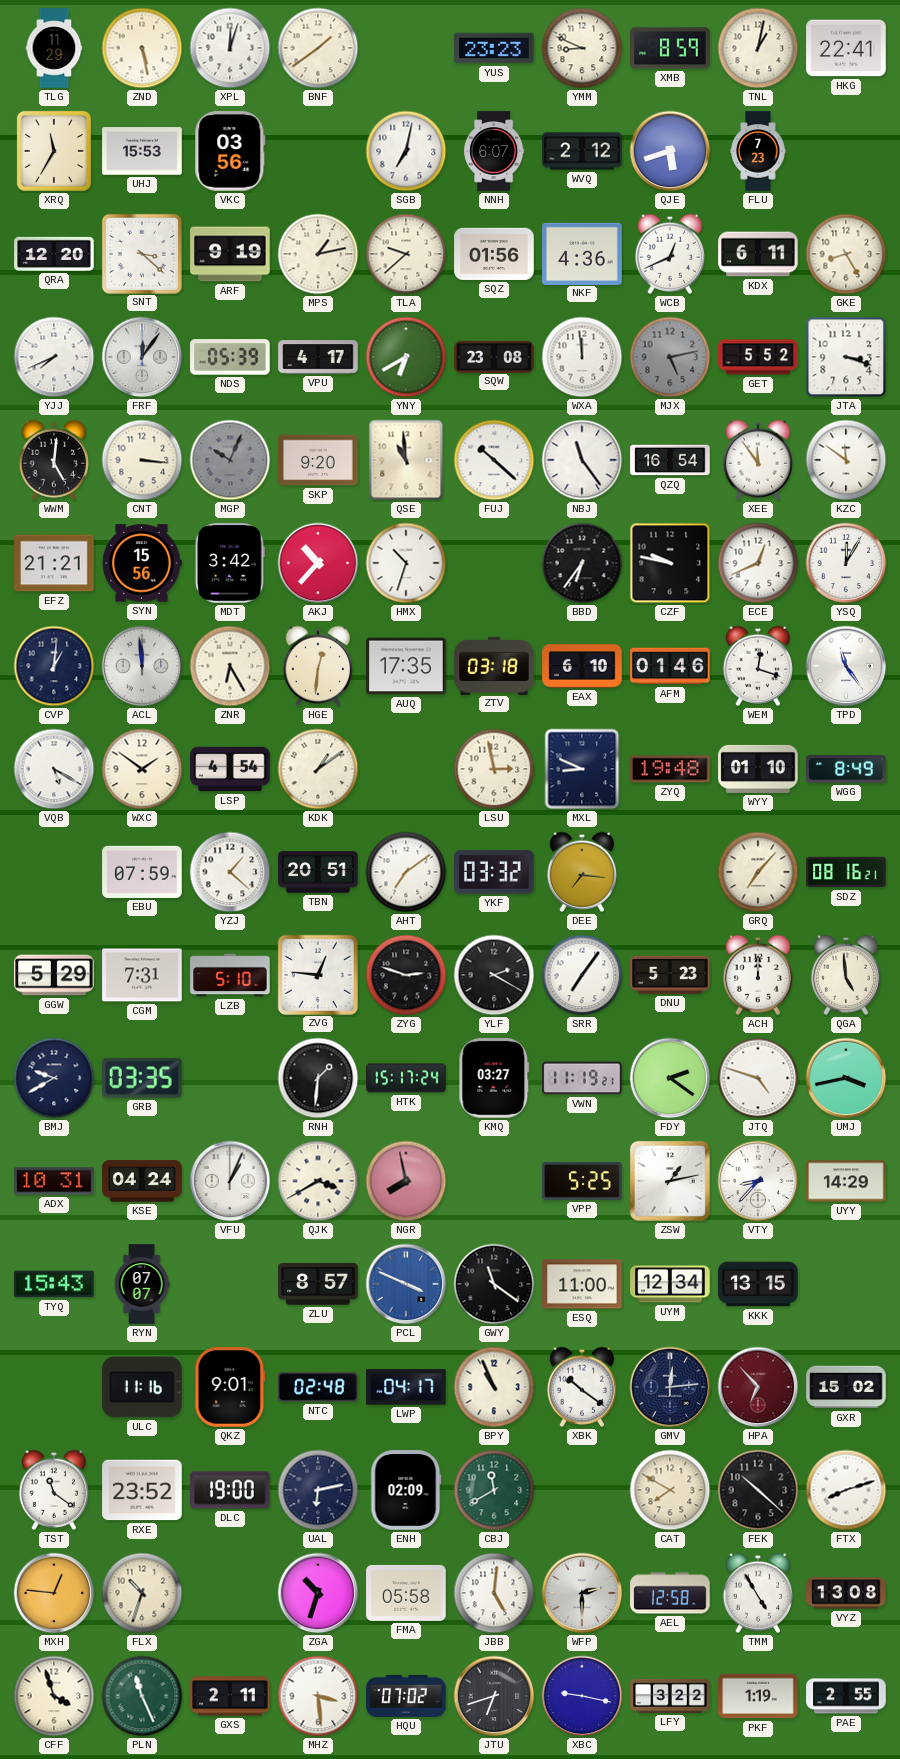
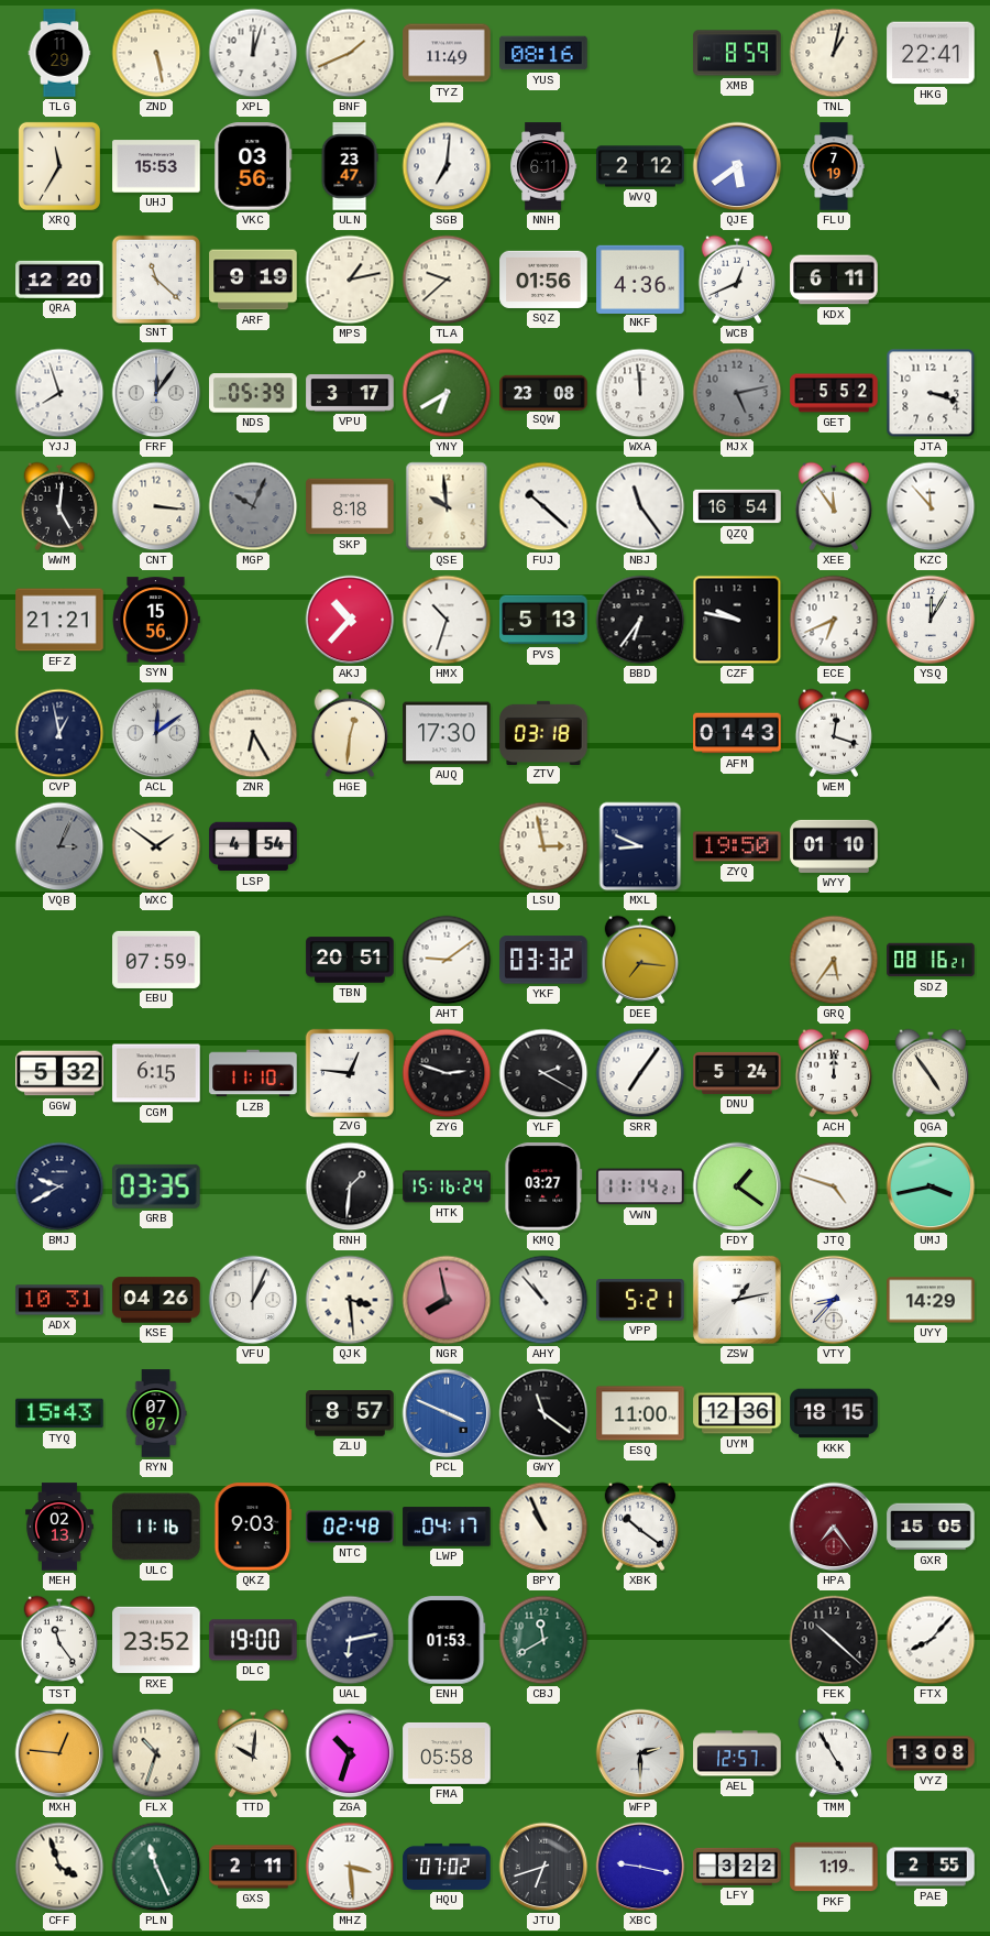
BNF: 1:39 -> 1:41 (350, 53)
TYZ: none -> 11:49 (447, 53)
YUS: 23:23 -> 08:16 (543, 53)
YMM: 8:49 -> none (582, 48)
ULN: none -> 23:47 (350, 166)
SGB: 7:02 -> 7:01 (447, 166)
NNH: 6:07 -> 6:11 (543, 166)
QJE: 5:42 -> 5:39 (737, 166)
FLU: 7:23 -> 7:19 (834, 166)
SNT: 3:22 -> 11:22 (155, 278)
GKE: 8:25 -> none (846, 254)
YJJ: 7:41 -> 7:57 (59, 393)
VPU: 4:17 -> 3:17 (350, 393)
SKP: 9:20 -> 8:18 (350, 506)
QSE: 10:59 -> 9:59 (447, 506)
KZC: 11:51 -> 11:53 (931, 506)
MDT: 3:42 -> none (230, 563)
PVS: none -> 5:13 (543, 620)
ECE: 12:41 -> 6:41 (834, 620)
CVP: 1:01 -> 12:58 (59, 733)
ACL: 11:59 -> 12:09 (156, 733)
AUQ: 17:35 -> 17:30 (447, 733)
EAX: 6:10 -> none (582, 666)
AFM: 01:46 -> 01:43 (737, 733)
TPD: 11:24 -> none (846, 666)
VQB: 5:20 -> 3:04 (59, 846)
VQB dial: white -> grey (59, 846)
KDK: 1:09 -> none (318, 769)
ZYQ: 19:48 -> 19:50 (737, 846)
WGG: 8:49 -> none (846, 769)
YZJ: 1:22 -> none (230, 872)
AHT: 7:09 -> 9:09 (447, 960)
GRQ: 7:07 -> 5:36 (834, 960)
GGW: 5:29 -> 5:32 (59, 1073)
CGM: 7:31 -> 6:15 (156, 1073)
LZB: 5:10 -> 11:10 (253, 1073)
DNU: 5:23 -> 5:24 (737, 1073)
QGA: 4:59 -> 4:54 (930, 1073)
HTK: 15:17 -> 15:16 (447, 1186)
VWN: 11:19 -> 11:14 (640, 1186)
FDY: 2:21 -> 1:21 (737, 1186)
KSE: 04:24 -> 04:26 (156, 1300)
QJK: 3:40 -> 3:29 (350, 1300)
AHY: none -> 10:53 (543, 1300)
VPP: 5:25 -> 5:21 (640, 1301)
UYM: 12:34 -> 12:36 (737, 1413)
KKK: 13:15 -> 18:15 (834, 1413)
MEH: none -> 02:13 (59, 1527)
QKZ: 9:01 -> 9:03 (253, 1527)
GMV: 12:14 -> none (670, 1387)
HPA: 6:53 -> 7:24 (834, 1527)
GXR: 15:02 -> 15:05 (931, 1527)
TST: 11:21 -> 11:24 (58, 1640)
ENH: 02:09 -> 01:53 (447, 1640)
CAT: 7:50 -> none (670, 1490)
FTX: 8:12 -> 8:07 (931, 1640)
TTD: none -> 10:01 (252, 1753)
JBB: 5:01 -> none (494, 1593)
AEL: 12:58 -> 12:57 (737, 1753)
